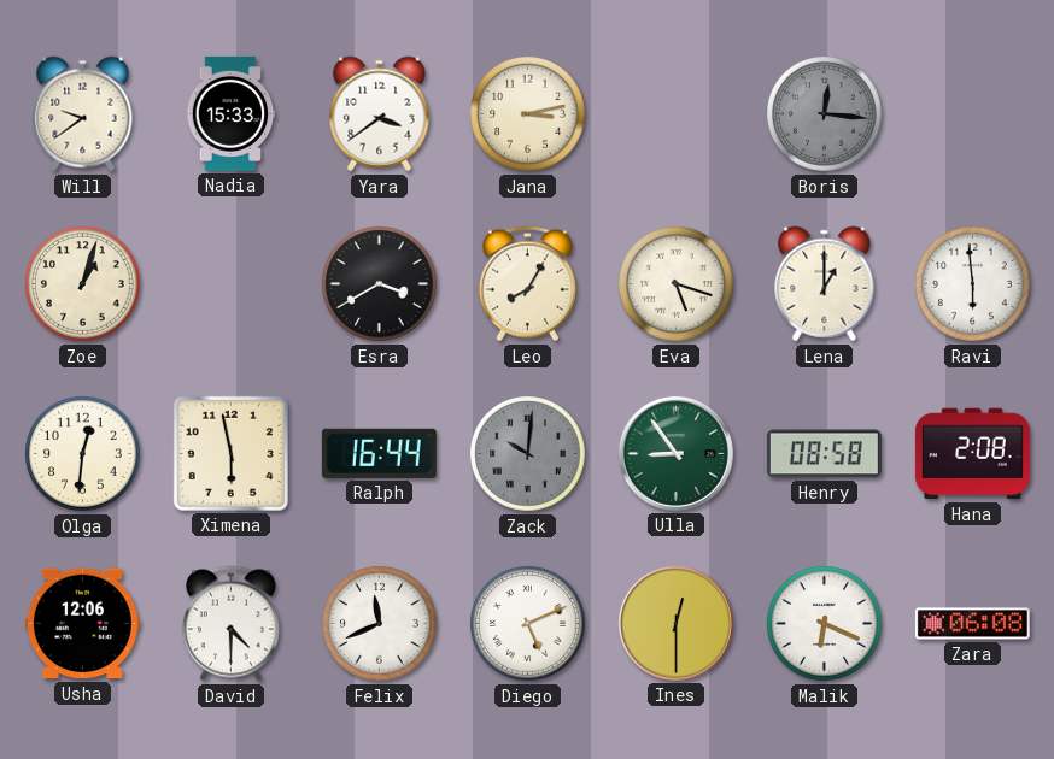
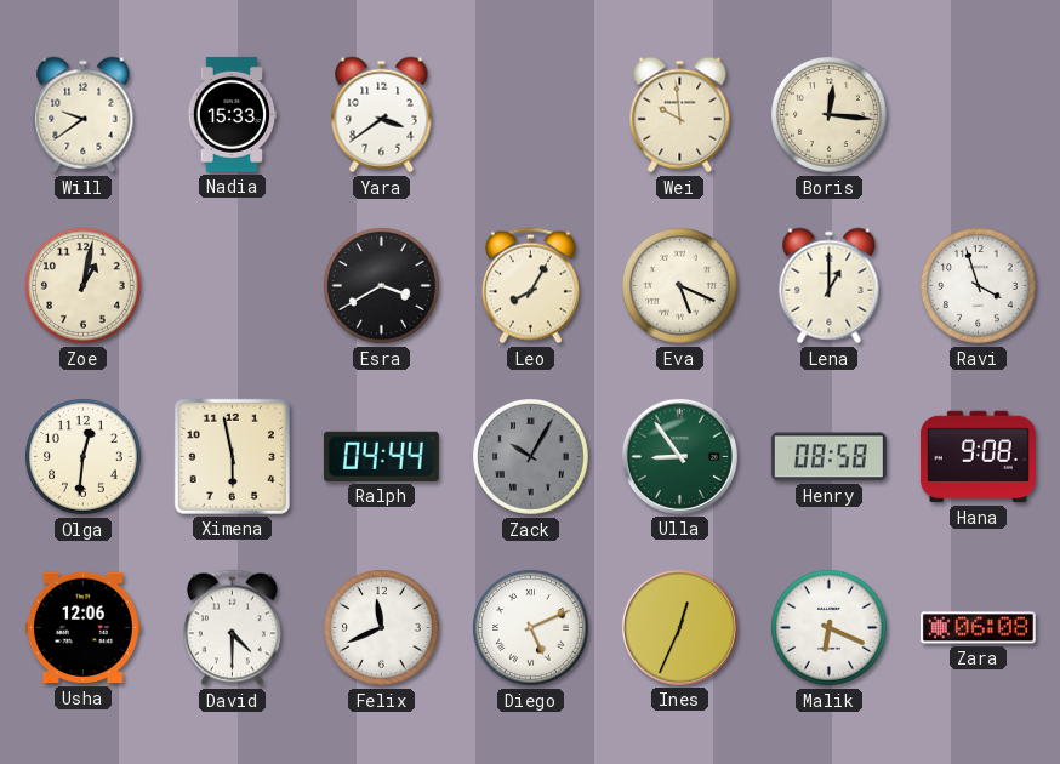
Jana: 3:13 -> none (528, 114)
Wei: none -> 9:59 (680, 115)
Boris dial: grey -> cream (830, 115)
Zoe: 1:03 -> 1:02 (84, 286)
Eva: 5:18 -> 5:19 (680, 286)
Ravi: 5:59 -> 3:57 (979, 286)
Ralph: 16:44 -> 04:44 (381, 456)
Zack: 10:01 -> 10:05 (531, 457)
Hana: 2:08 -> 9:08 (978, 457)
Ines: 12:30 -> 12:34 (679, 627)
